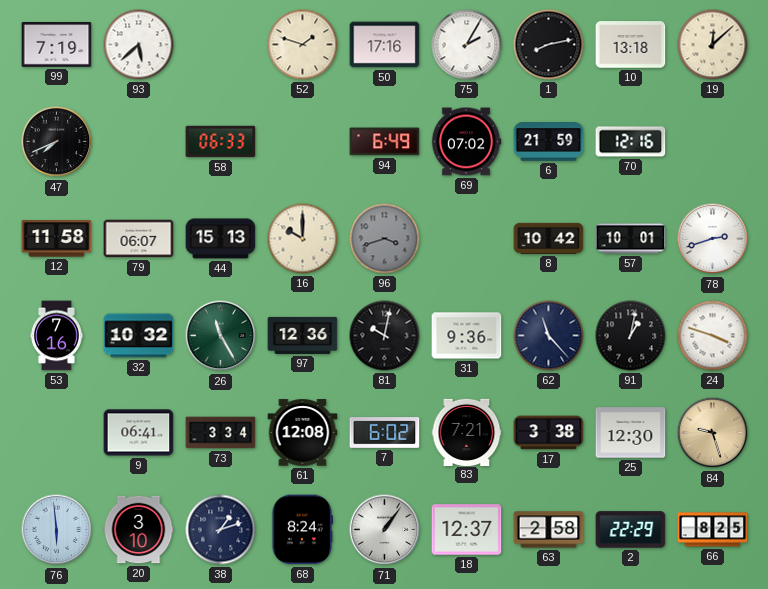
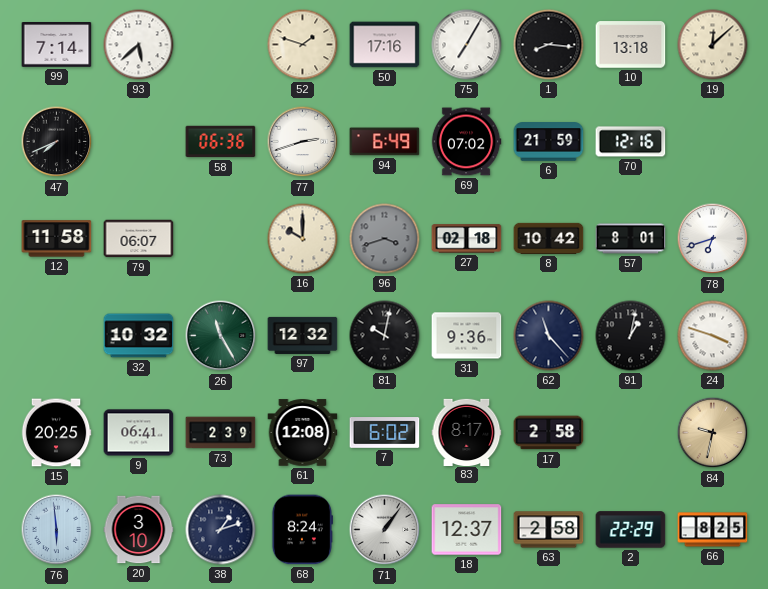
99: 7:19 -> 7:14 (57, 45)
75: 2:05 -> 7:05 (467, 45)
1: 8:13 -> 8:16 (549, 45)
58: 06:33 -> 06:36 (221, 142)
77: none -> 2:42 (303, 142)
44: 15:13 -> none (221, 239)
27: none -> 02:18 (467, 239)
57: 10:01 -> 8:01 (631, 239)
78: 2:42 -> 6:42 (713, 239)
53: 7:16 -> none (57, 336)
97: 12:36 -> 12:32 (303, 335)
15: none -> 20:25 (56, 433)
73: 3:34 -> 2:39 (221, 433)
83: 7:21 -> 8:17 (467, 432)
17: 3:38 -> 2:58 (549, 433)
25: 12:30 -> none (631, 433)
84: 9:27 -> 9:32 (713, 433)
